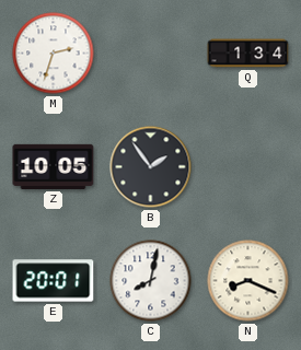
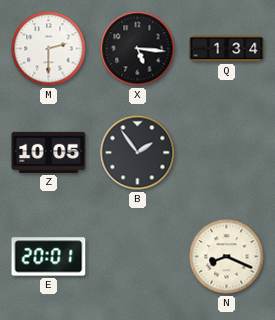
M: 2:33 -> 2:30 (49, 49)
X: none -> 5:16 (138, 49)
C: 8:02 -> none (151, 281)
